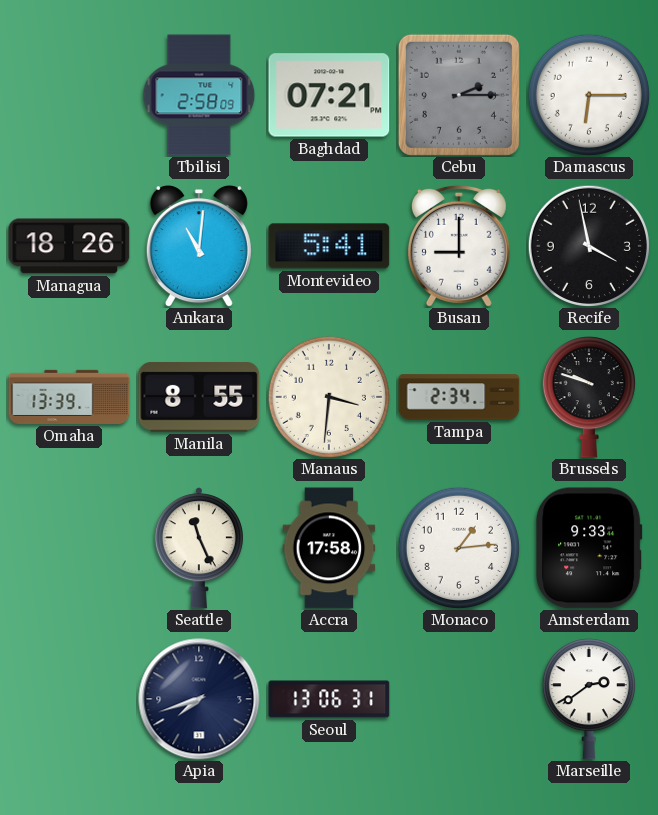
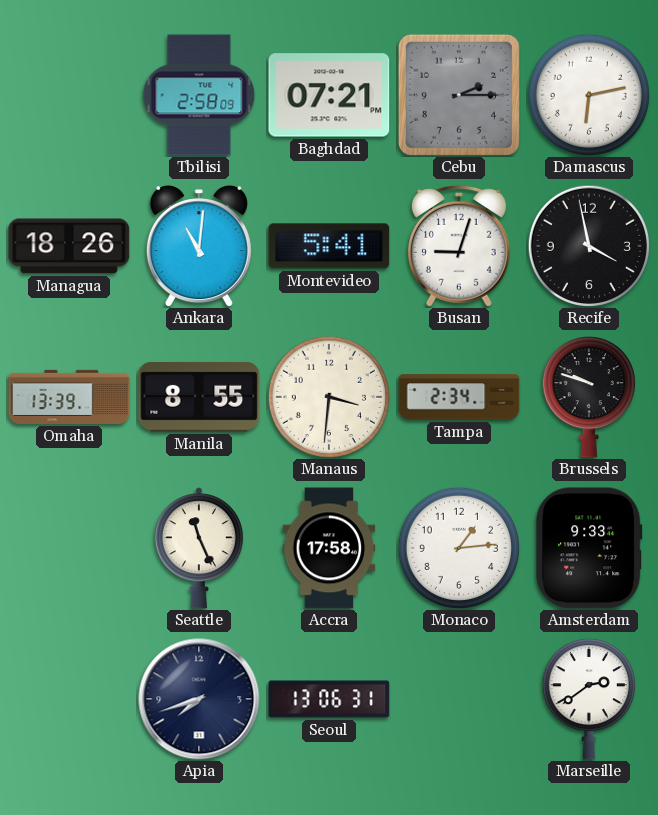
Damascus: 6:15 -> 6:13 (589, 95)
Busan: 9:00 -> 9:03 (459, 246)
